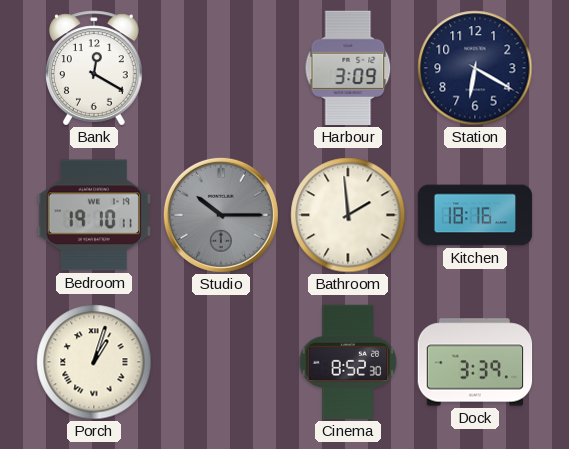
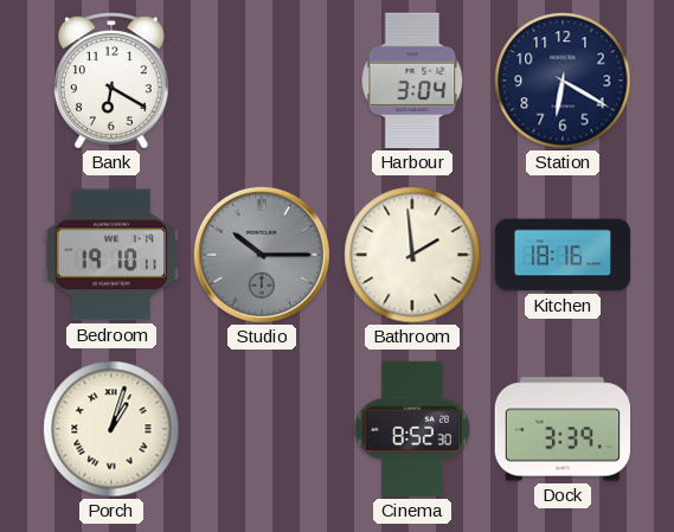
Bank: 12:20 -> 6:20 (113, 81)
Harbour: 3:09 -> 3:04 (412, 81)
